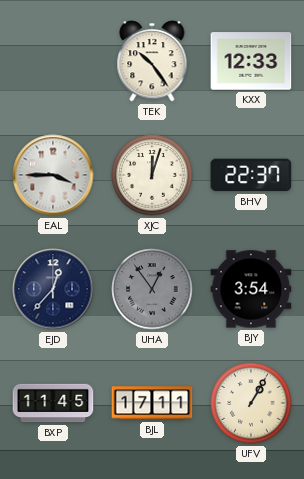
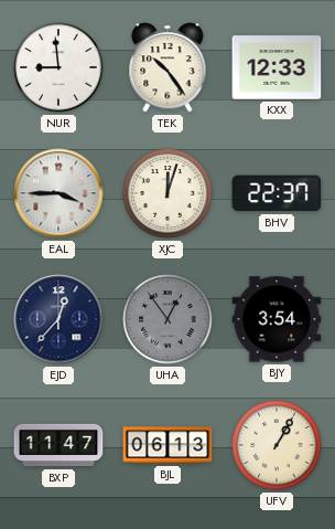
NUR: none -> 8:59 (58, 67)
BXP: 11:45 -> 11:47 (58, 445)
BJL: 17:11 -> 06:13 (167, 445)
